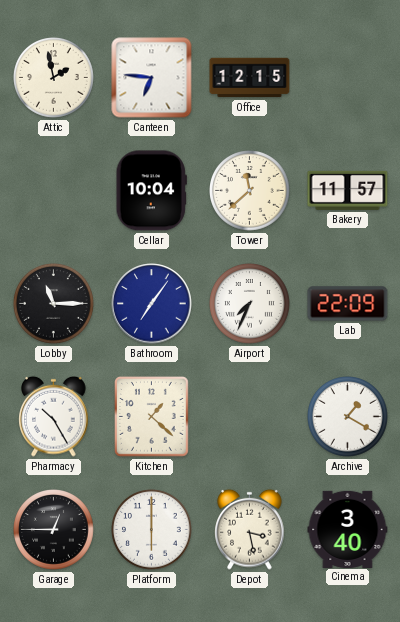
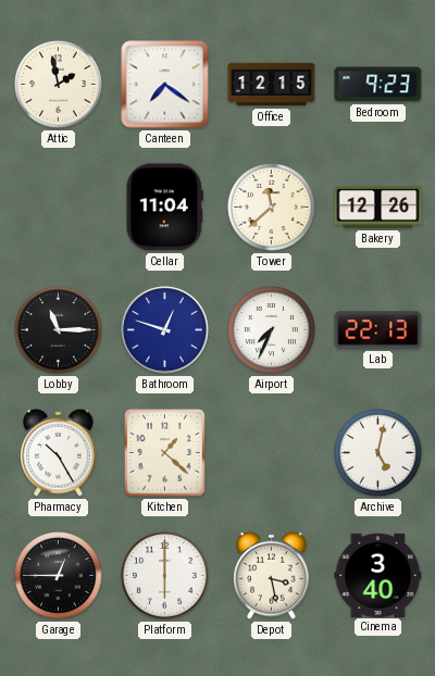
Canteen: 6:46 -> 7:21 (165, 85)
Bedroom: none -> 9:23 (378, 85)
Cellar: 10:04 -> 11:04 (164, 208)
Bakery: 11:57 -> 12:26 (378, 206)
Bathroom: 7:06 -> 12:48 (165, 330)
Lab: 22:09 -> 22:13 (378, 330)
Archive: 1:20 -> 5:02 (378, 453)
